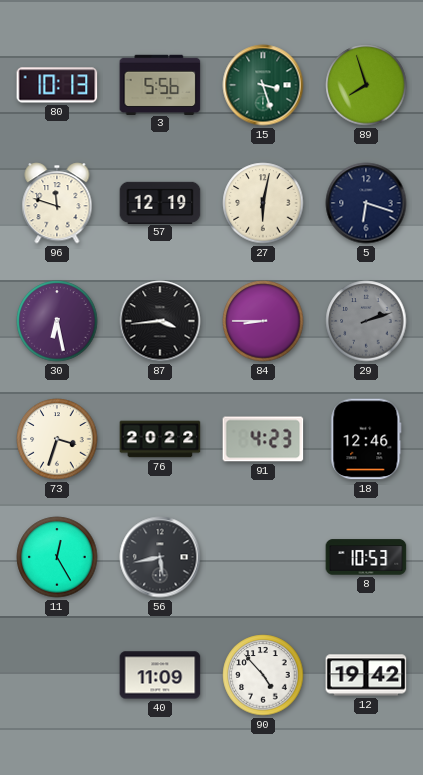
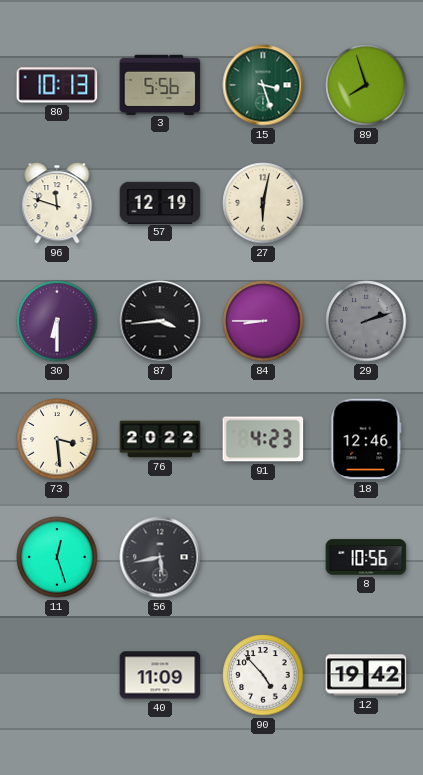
5: 6:18 -> none (366, 203)
30: 6:28 -> 6:30 (57, 321)
73: 3:33 -> 3:29 (57, 439)
11: 12:25 -> 12:27 (57, 557)
8: 10:53 -> 10:56 (366, 557)
